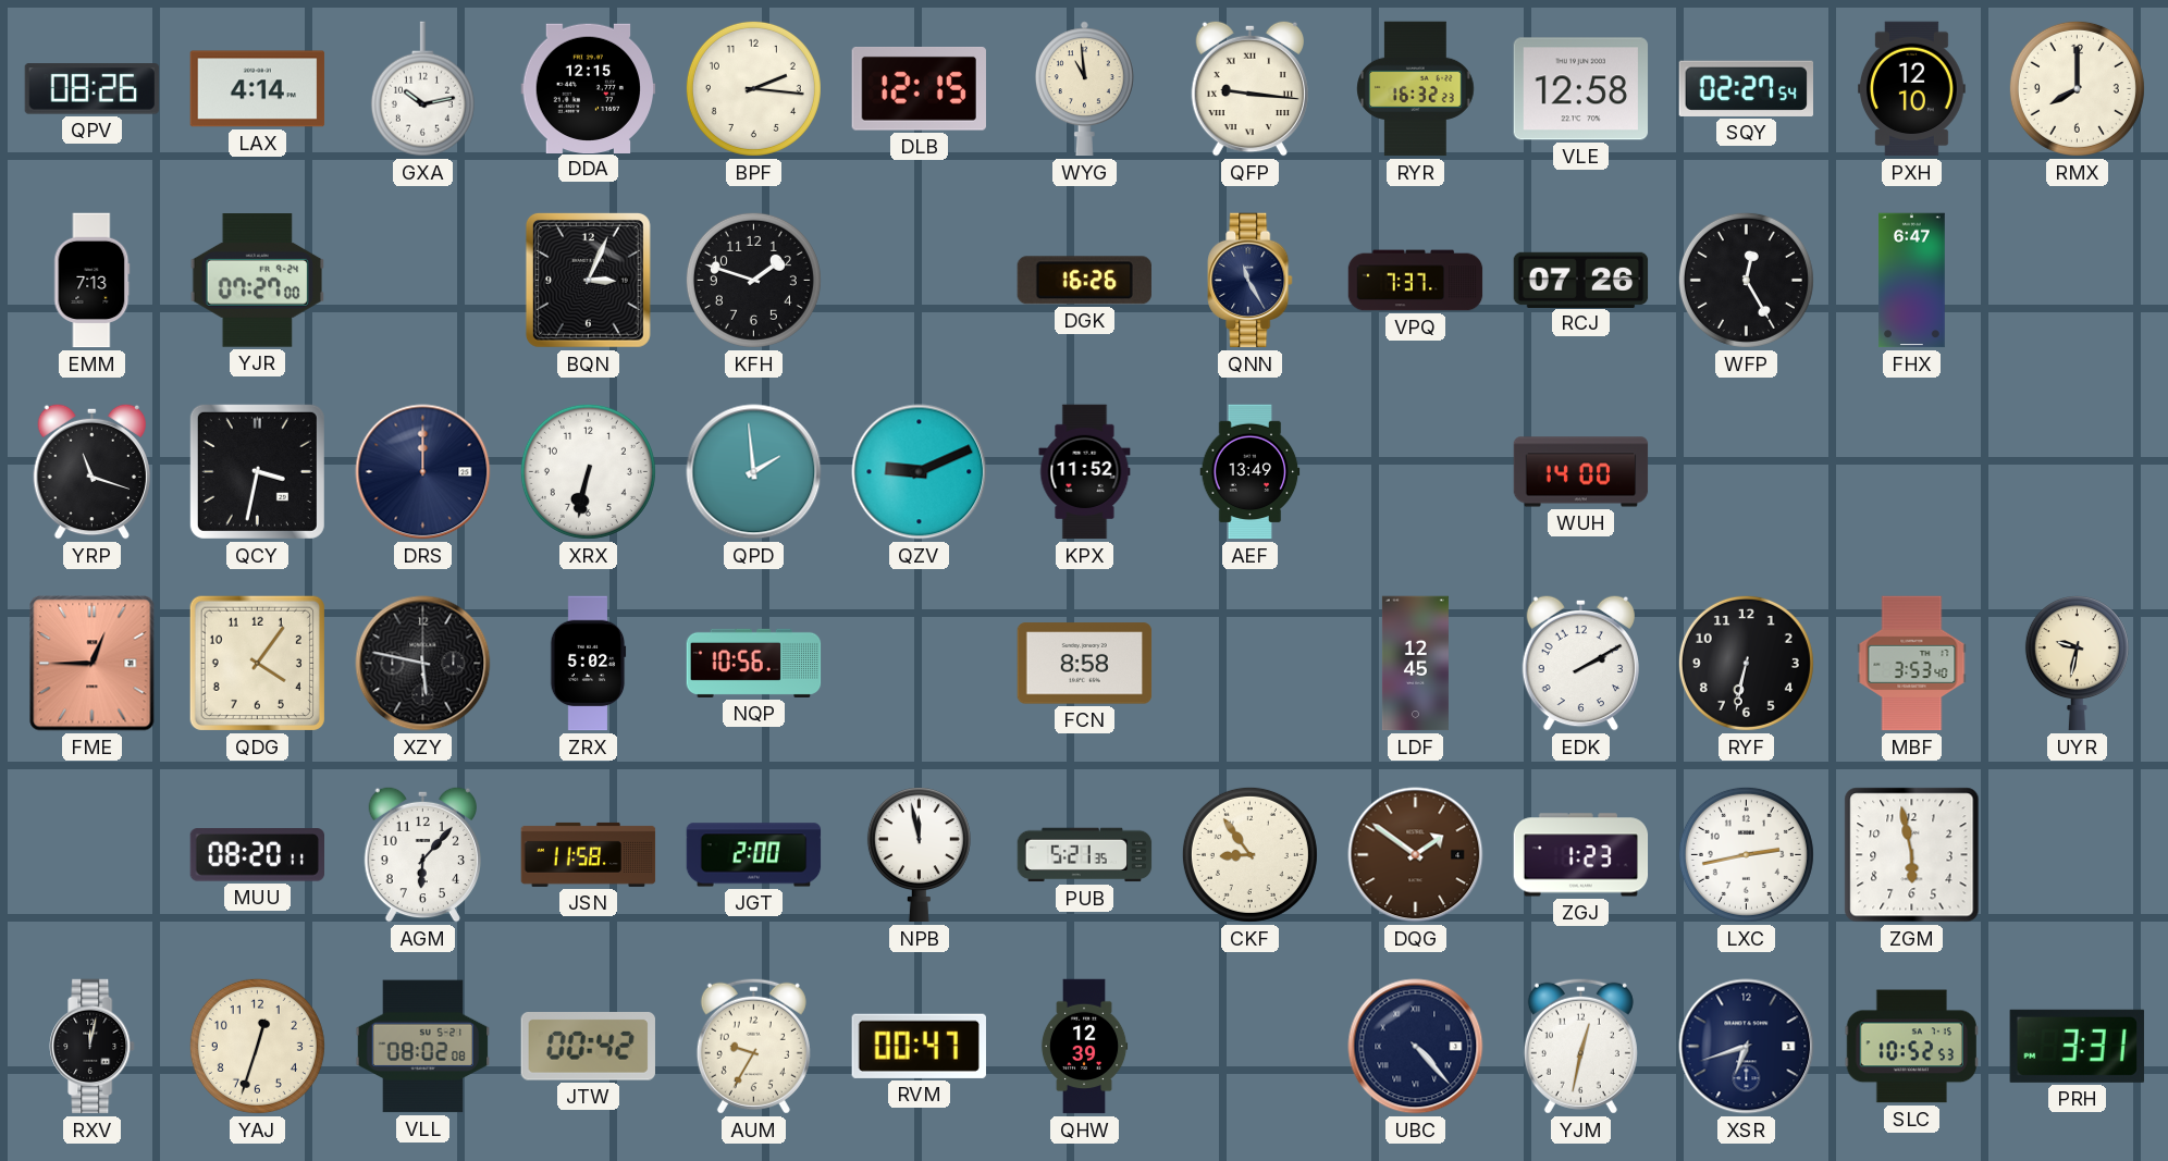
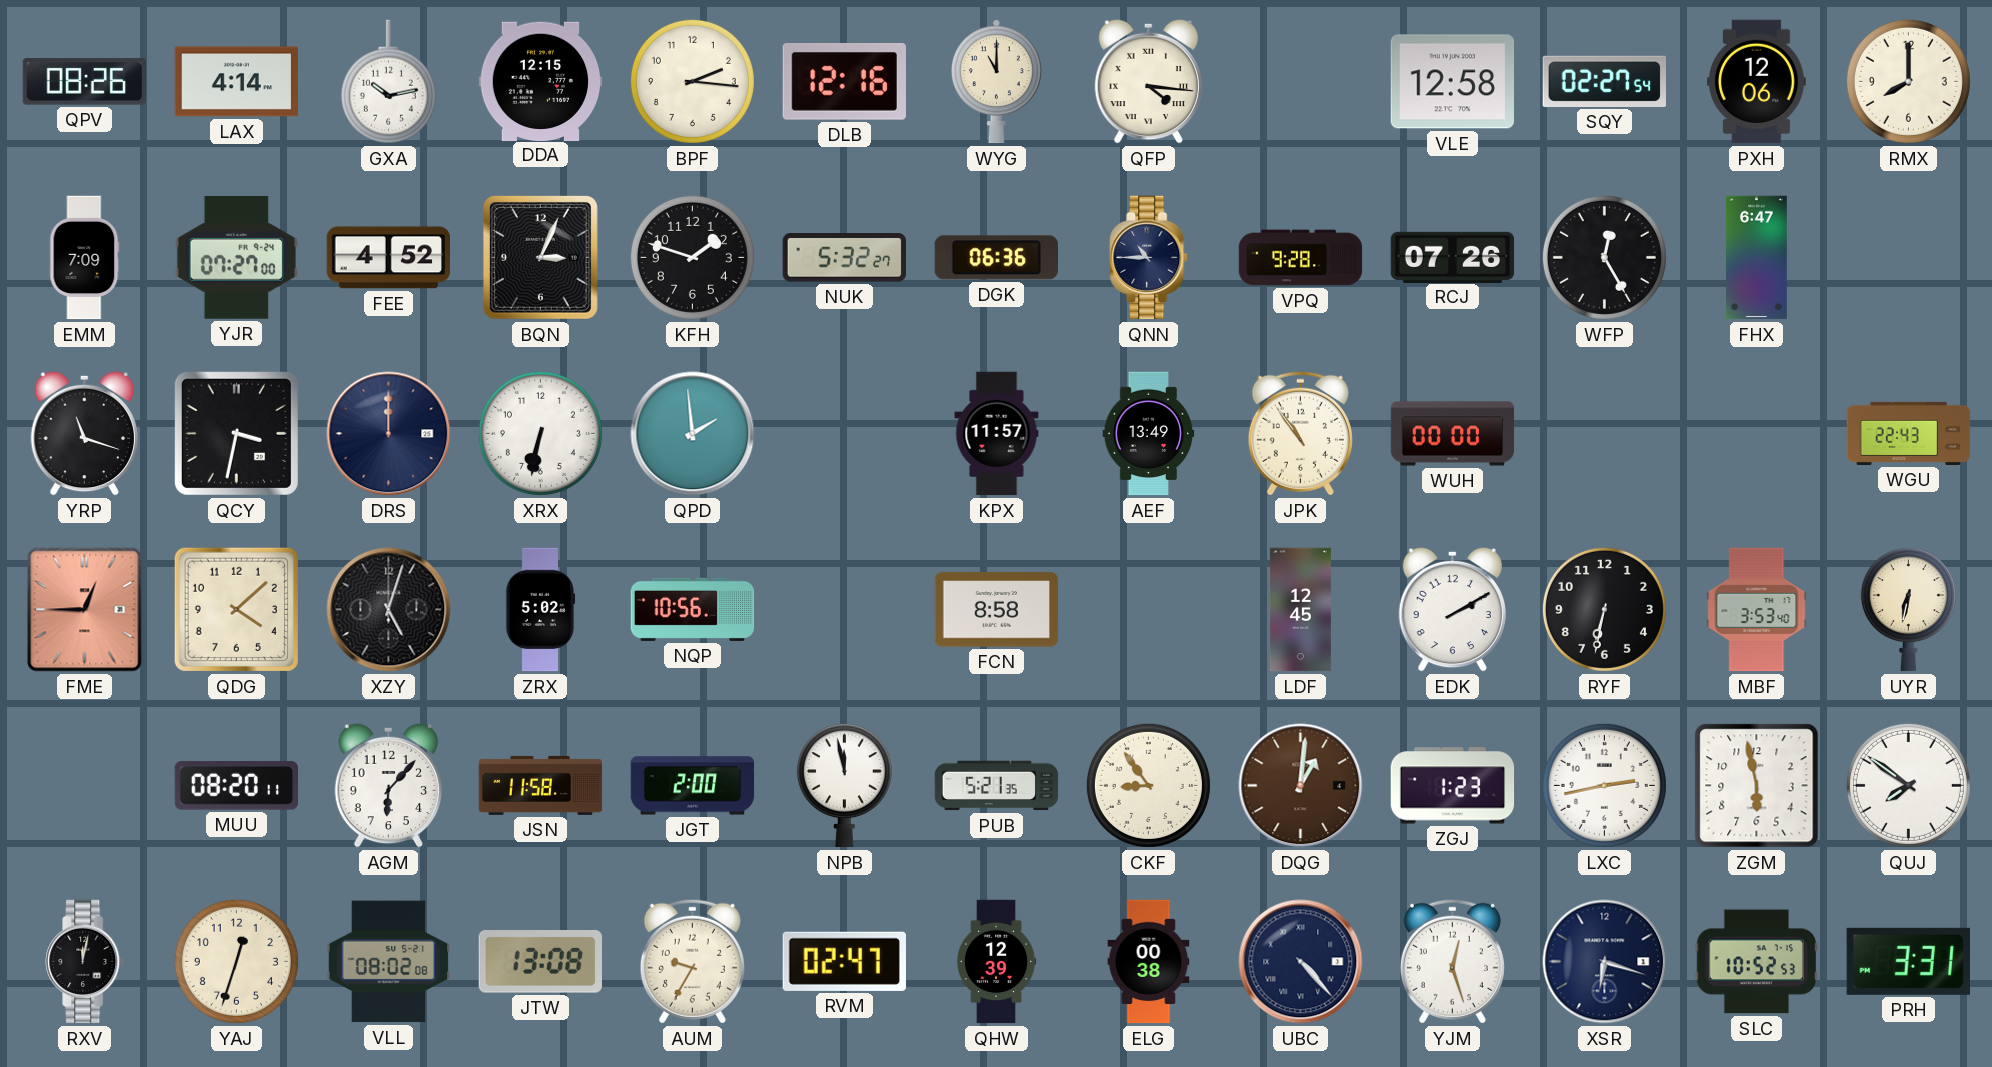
DLB: 12:15 -> 12:16 (844, 82)
WYG: 10:59 -> 11:00 (996, 82)
QFP: 9:16 -> 4:16 (1148, 81)
RYR: 16:32 -> none (1416, 89)
PXH: 12:10 -> 12:06 (1756, 82)
EMM: 7:13 -> 7:09 (85, 258)
FEE: none -> 4:52 (389, 258)
NUK: none -> 5:32 (844, 258)
DGK: 16:26 -> 06:36 (996, 258)
QNN: 11:25 -> 10:45 (1149, 258)
VPQ: 7:37 -> 9:28 (1301, 258)
QZV: 9:11 -> none (920, 472)
KPX: 11:52 -> 11:57 (997, 434)
JPK: none -> 10:54 (1300, 433)
WUH: 14:00 -> 00:00 (1453, 434)
WGU: none -> 22:43 (1909, 433)
QDG: 4:06 -> 4:08 (236, 609)
XZY: 5:47 -> 5:03 (389, 610)
UYR: 9:32 -> 6:32 (1908, 610)
DQG: 1:51 -> 1:01 (1301, 786)
QUJ: none -> 7:51 (1908, 785)
JTW: 00:42 -> 13:08 (540, 962)
RVM: 00:47 -> 02:47 (844, 961)
ELG: none -> 00:38 (1149, 962)
YJM: 12:32 -> 12:27 (1452, 961)
XSR: 6:42 -> 6:18 (1605, 962)
